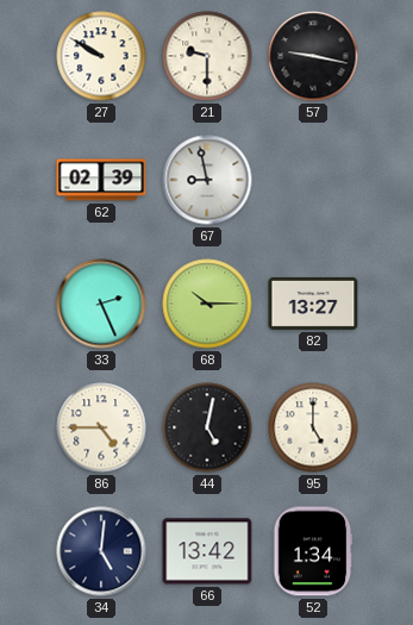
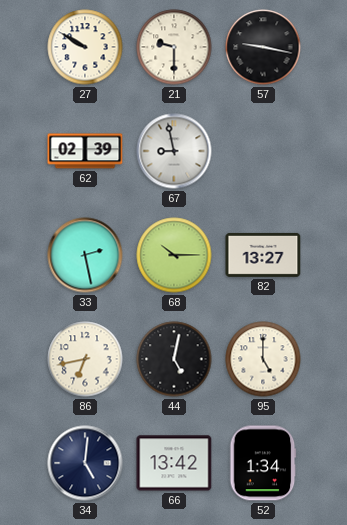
33: 2:26 -> 2:28 (85, 255)
86: 4:45 -> 6:43 (85, 359)
